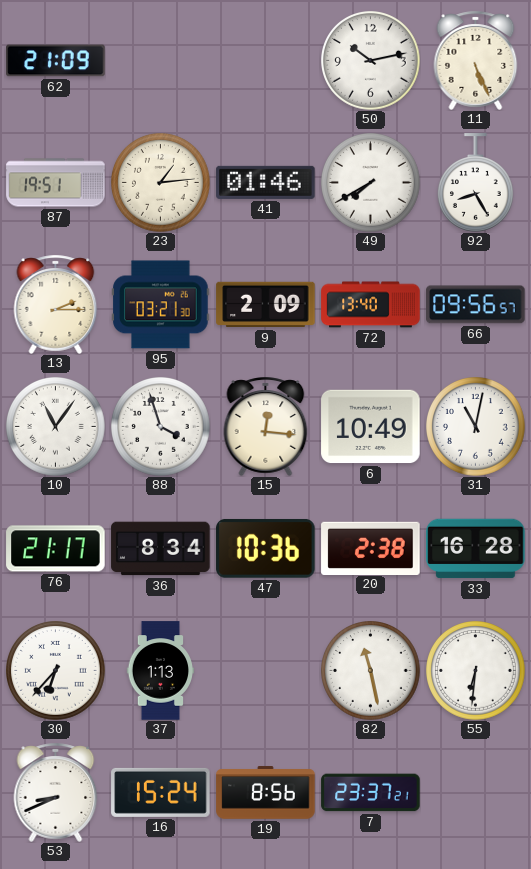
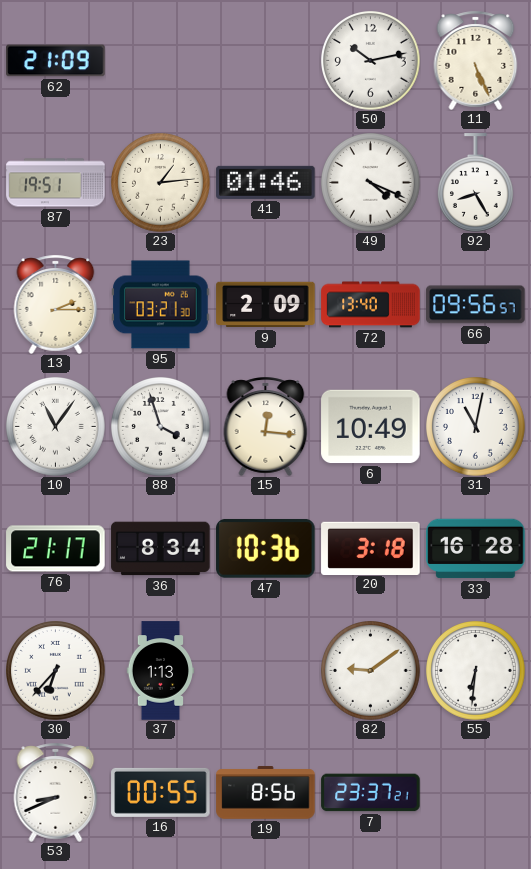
49: 7:40 -> 4:19 (371, 183)
20: 2:38 -> 3:18 (371, 548)
82: 11:28 -> 9:09 (371, 671)
16: 15:24 -> 00:55 (161, 792)
